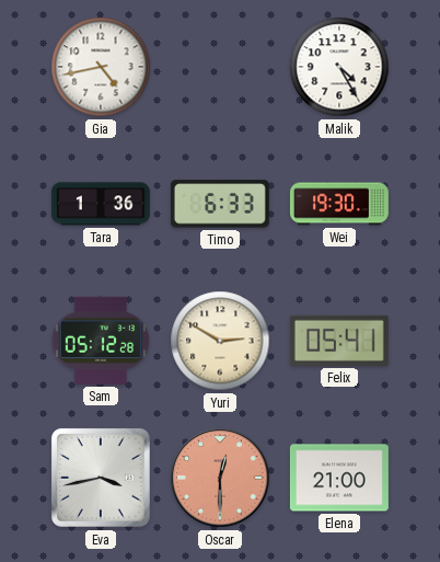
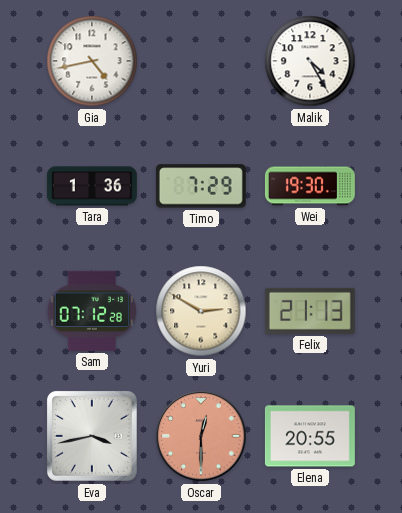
Timo: 6:33 -> 7:29 (201, 186)
Sam: 05:12 -> 07:12 (92, 311)
Felix: 05:41 -> 21:13 (310, 311)
Elena: 21:00 -> 20:55 (310, 436)
